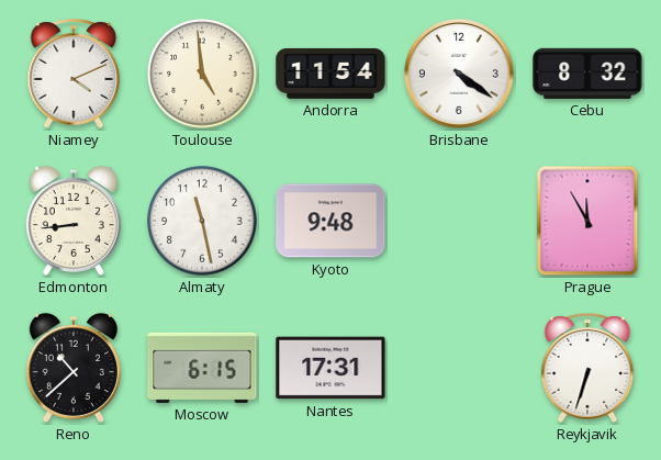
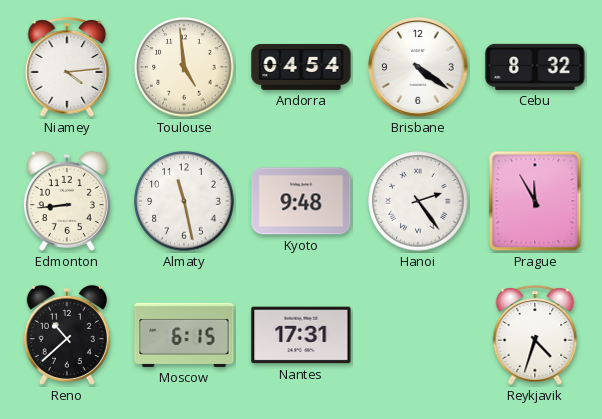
Niamey: 4:11 -> 4:14 (67, 67)
Andorra: 11:54 -> 04:54 (301, 67)
Hanoi: none -> 2:24 (418, 201)
Reykjavik: 6:33 -> 4:33 (535, 335)
